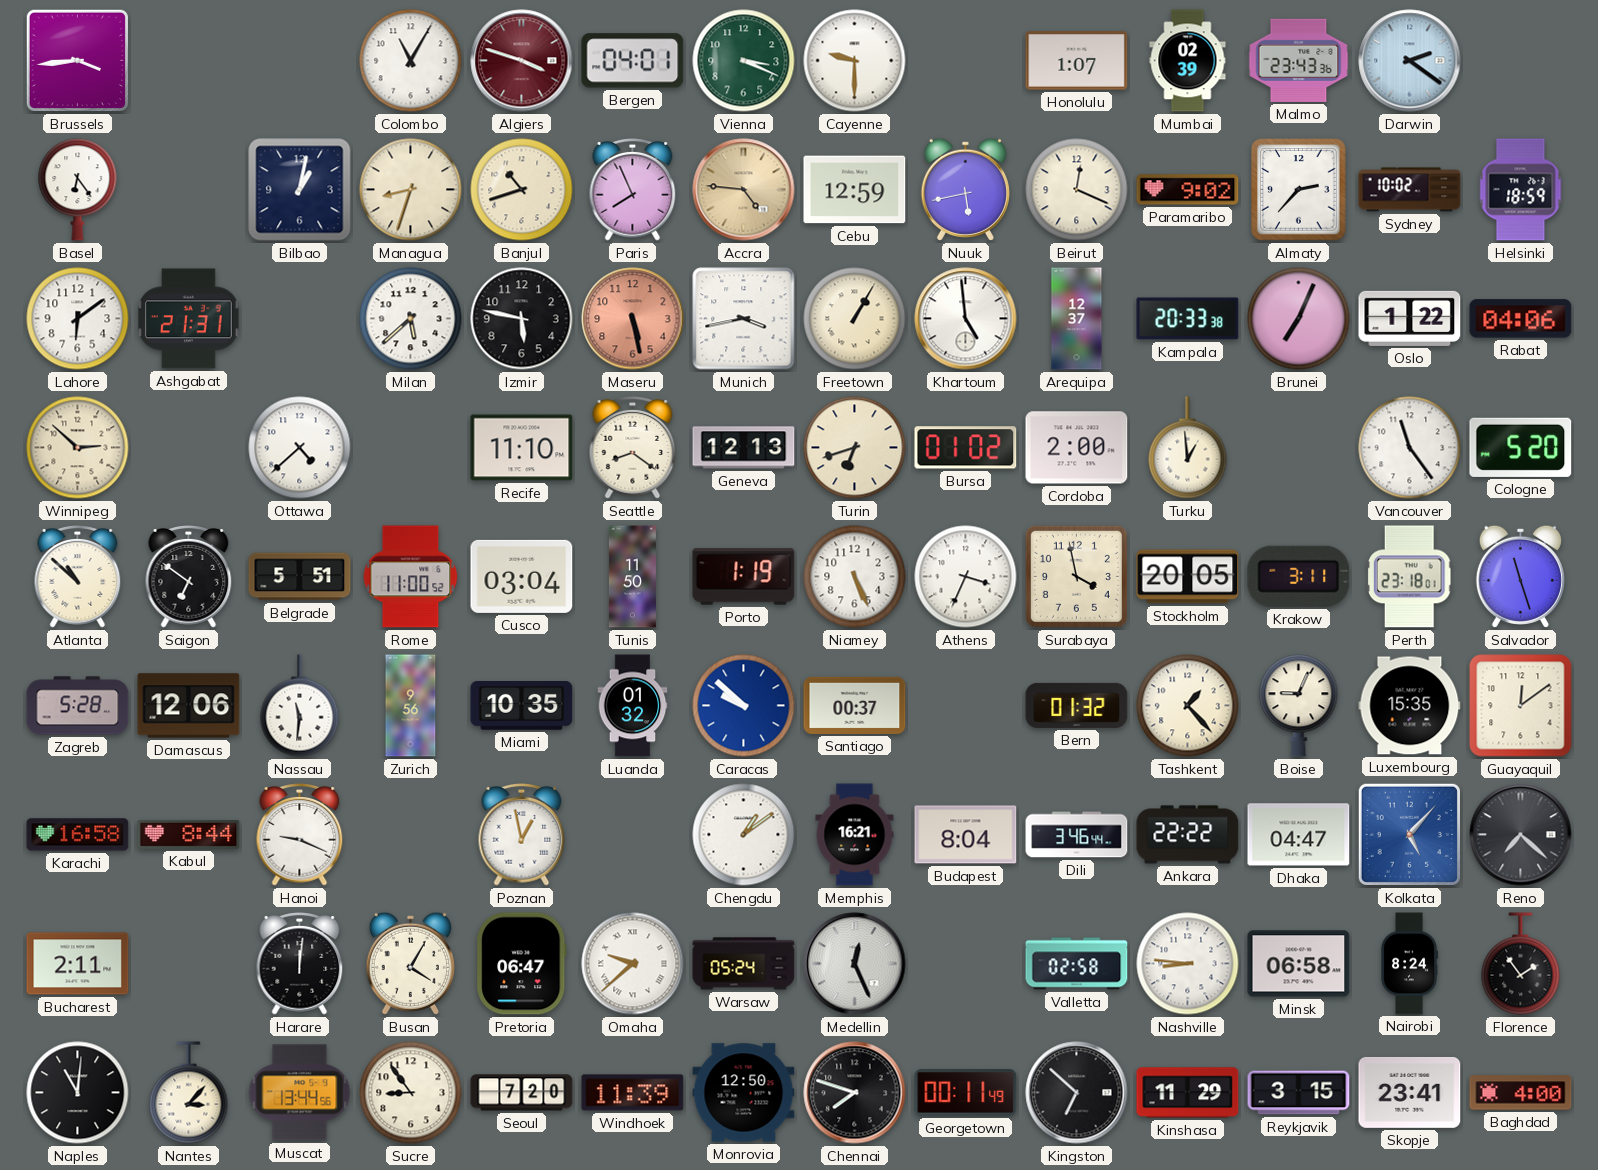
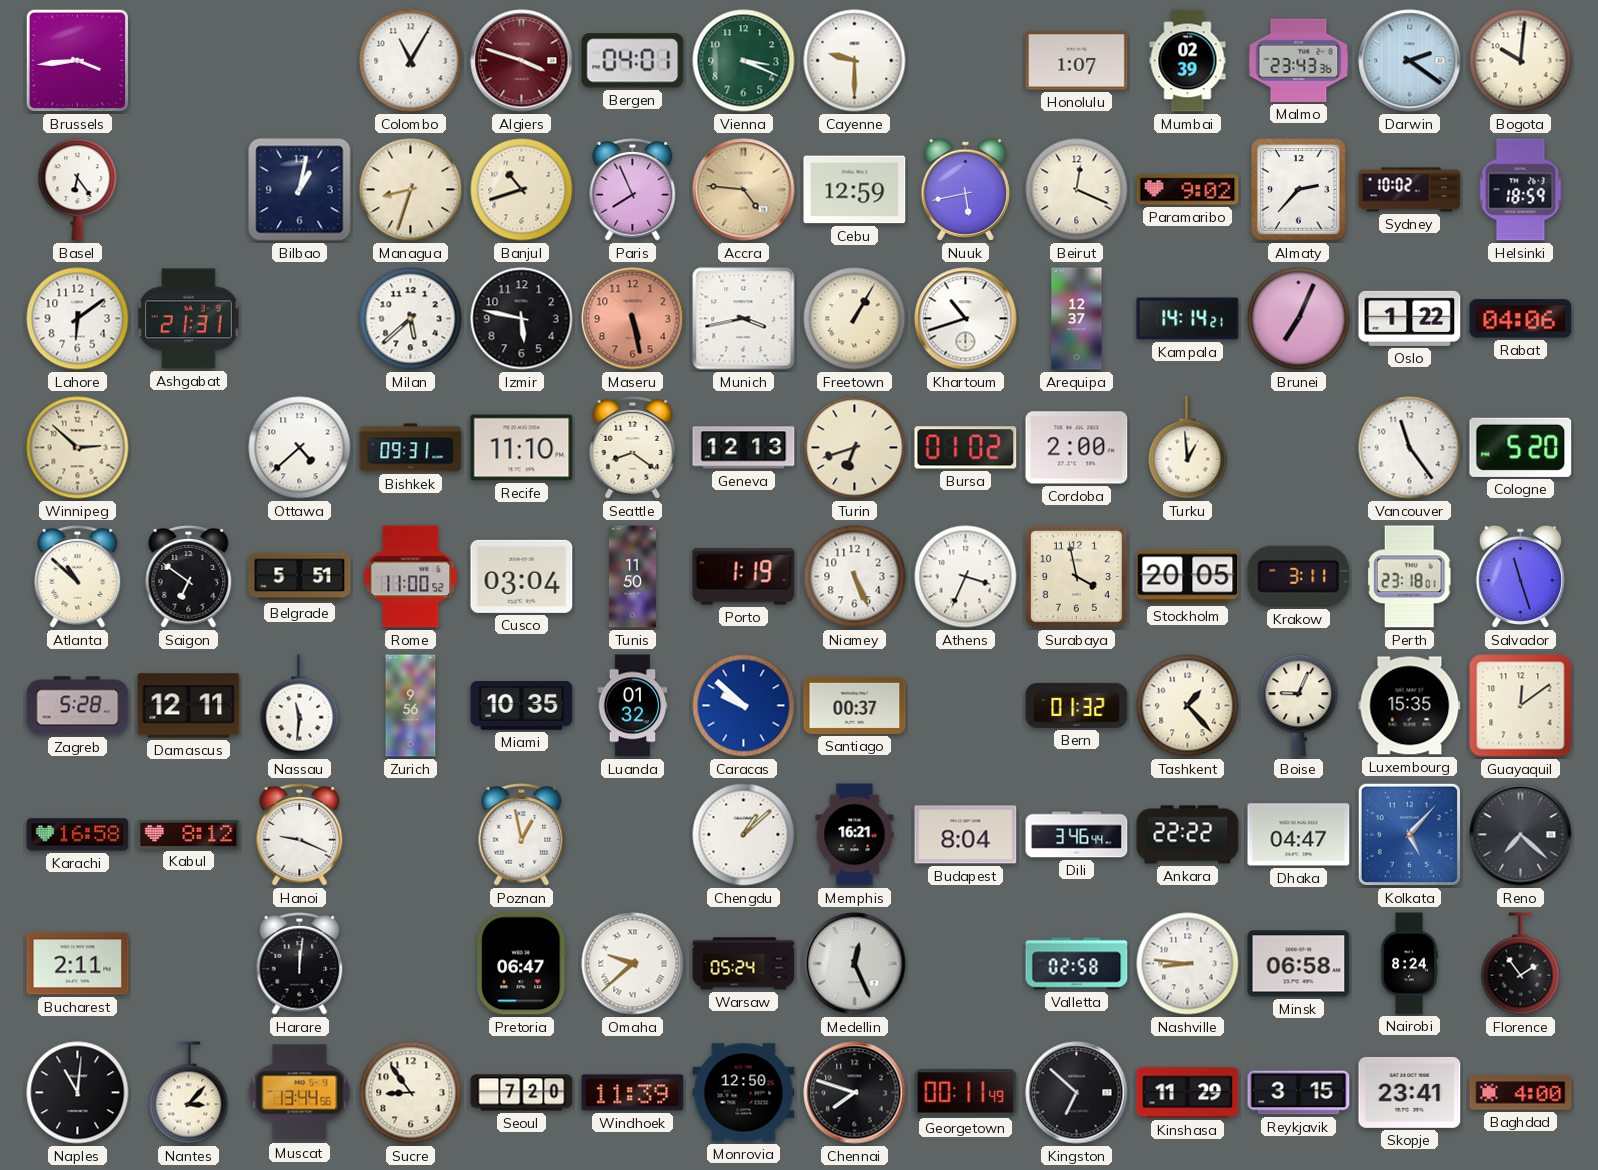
Bogota: none -> 10:01 (1521, 61)
Khartoum: 4:59 -> 10:42 (966, 319)
Kampala: 20:33 -> 14:14 (1188, 319)
Bishkek: none -> 09:31 (411, 448)
Damascus: 12:06 -> 12:11 (189, 706)
Kabul: 8:44 -> 8:12 (189, 834)
Chengdu: 1:09 -> 1:08 (744, 835)
Busan: 4:05 -> none (410, 963)
